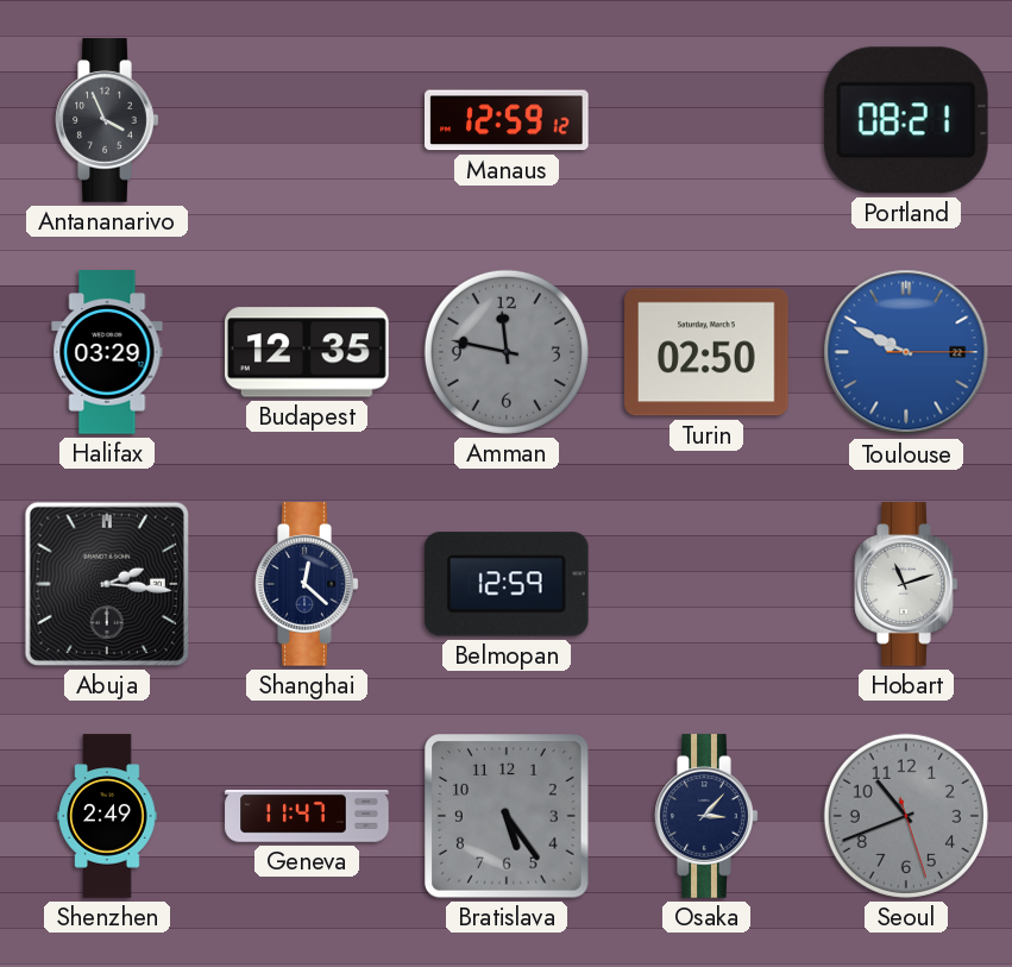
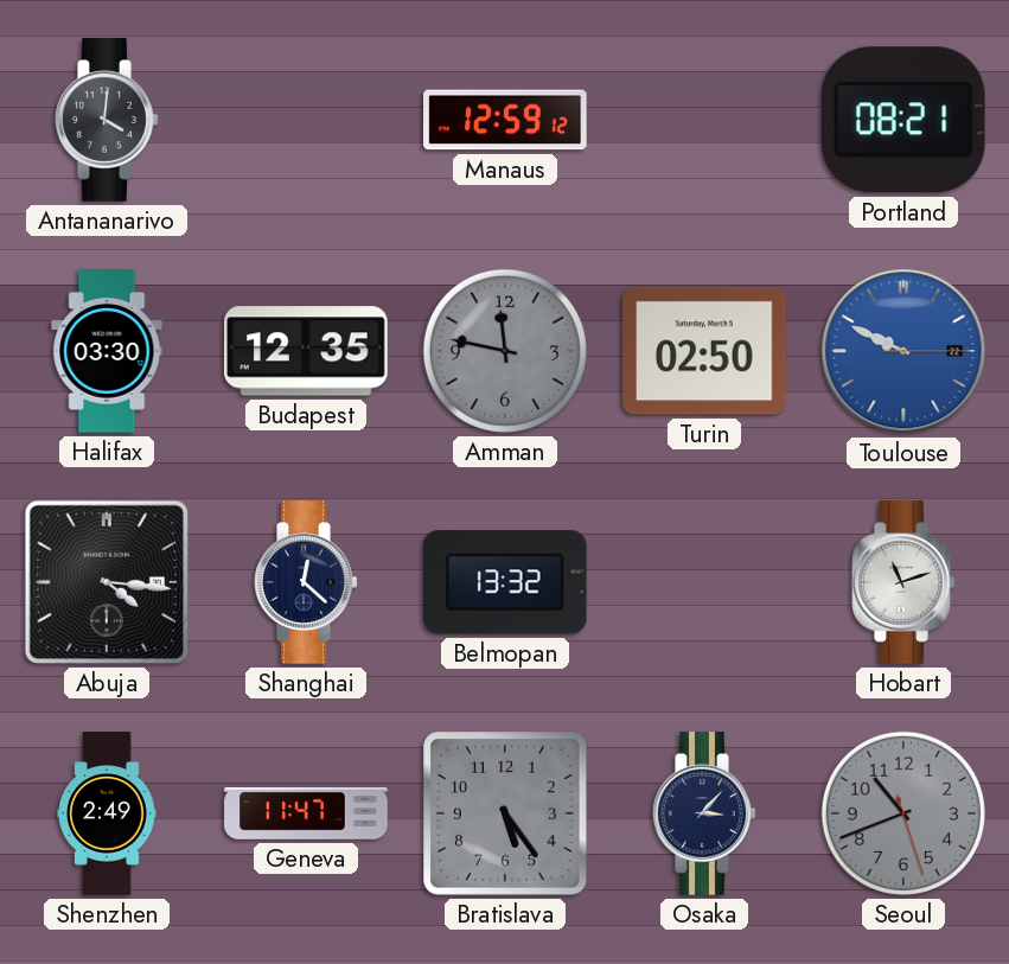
Antananarivo: 3:56 -> 4:01 (107, 120)
Halifax: 03:29 -> 03:30 (107, 351)
Abuja: 2:16 -> 4:16 (107, 582)
Belmopan: 12:59 -> 13:32 (505, 582)
